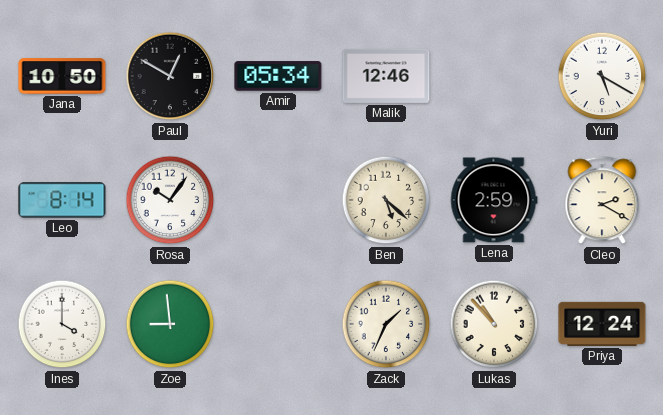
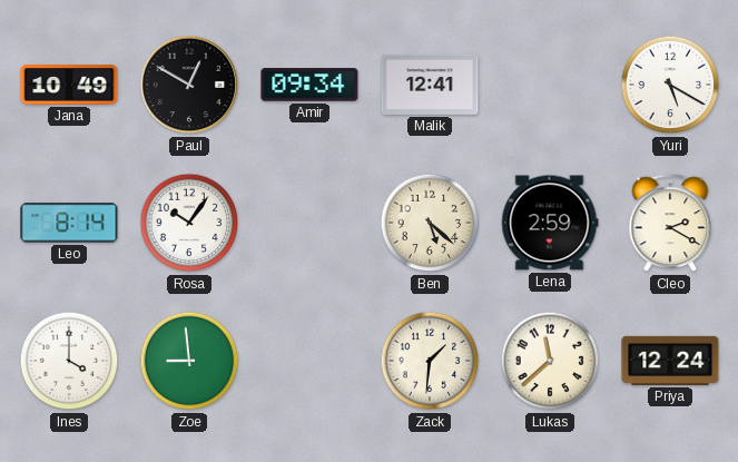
Jana: 10:50 -> 10:49 (69, 85)
Amir: 05:34 -> 09:34 (309, 85)
Malik: 12:46 -> 12:41 (430, 85)
Zack: 1:34 -> 1:31 (430, 361)
Lukas: 10:53 -> 11:38 (550, 361)
